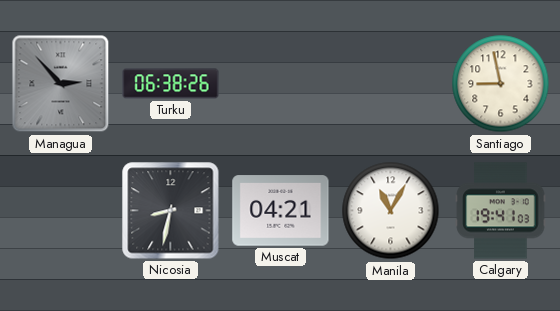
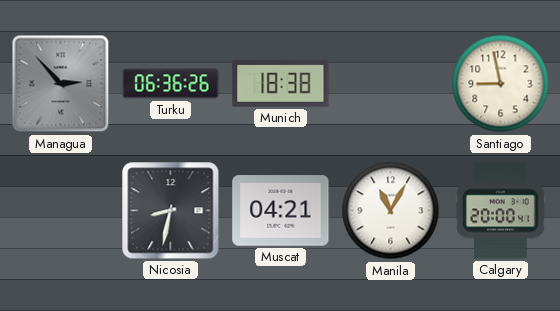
Turku: 06:38 -> 06:36 (171, 84)
Munich: none -> 18:38 (281, 83)
Calgary: 19:41 -> 20:00 (501, 211)
